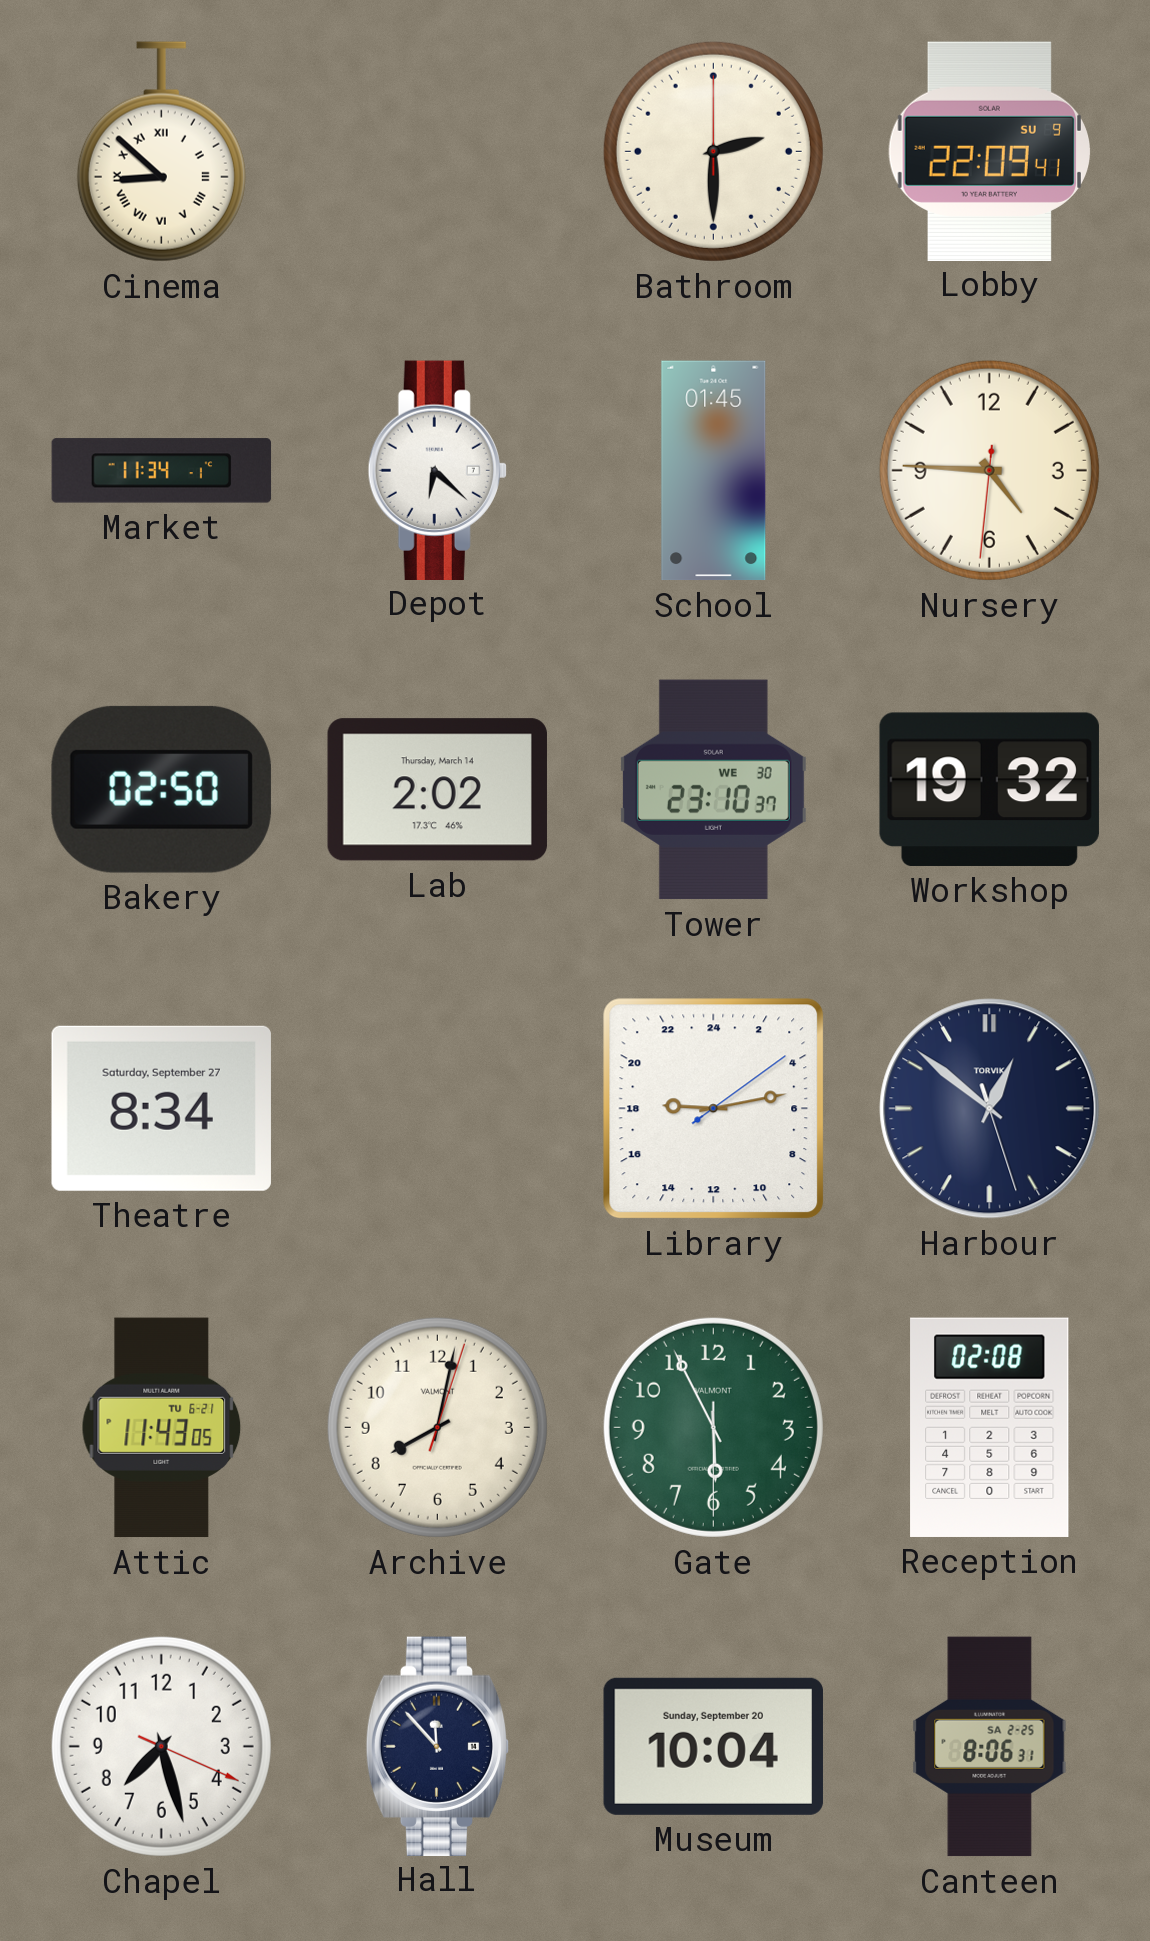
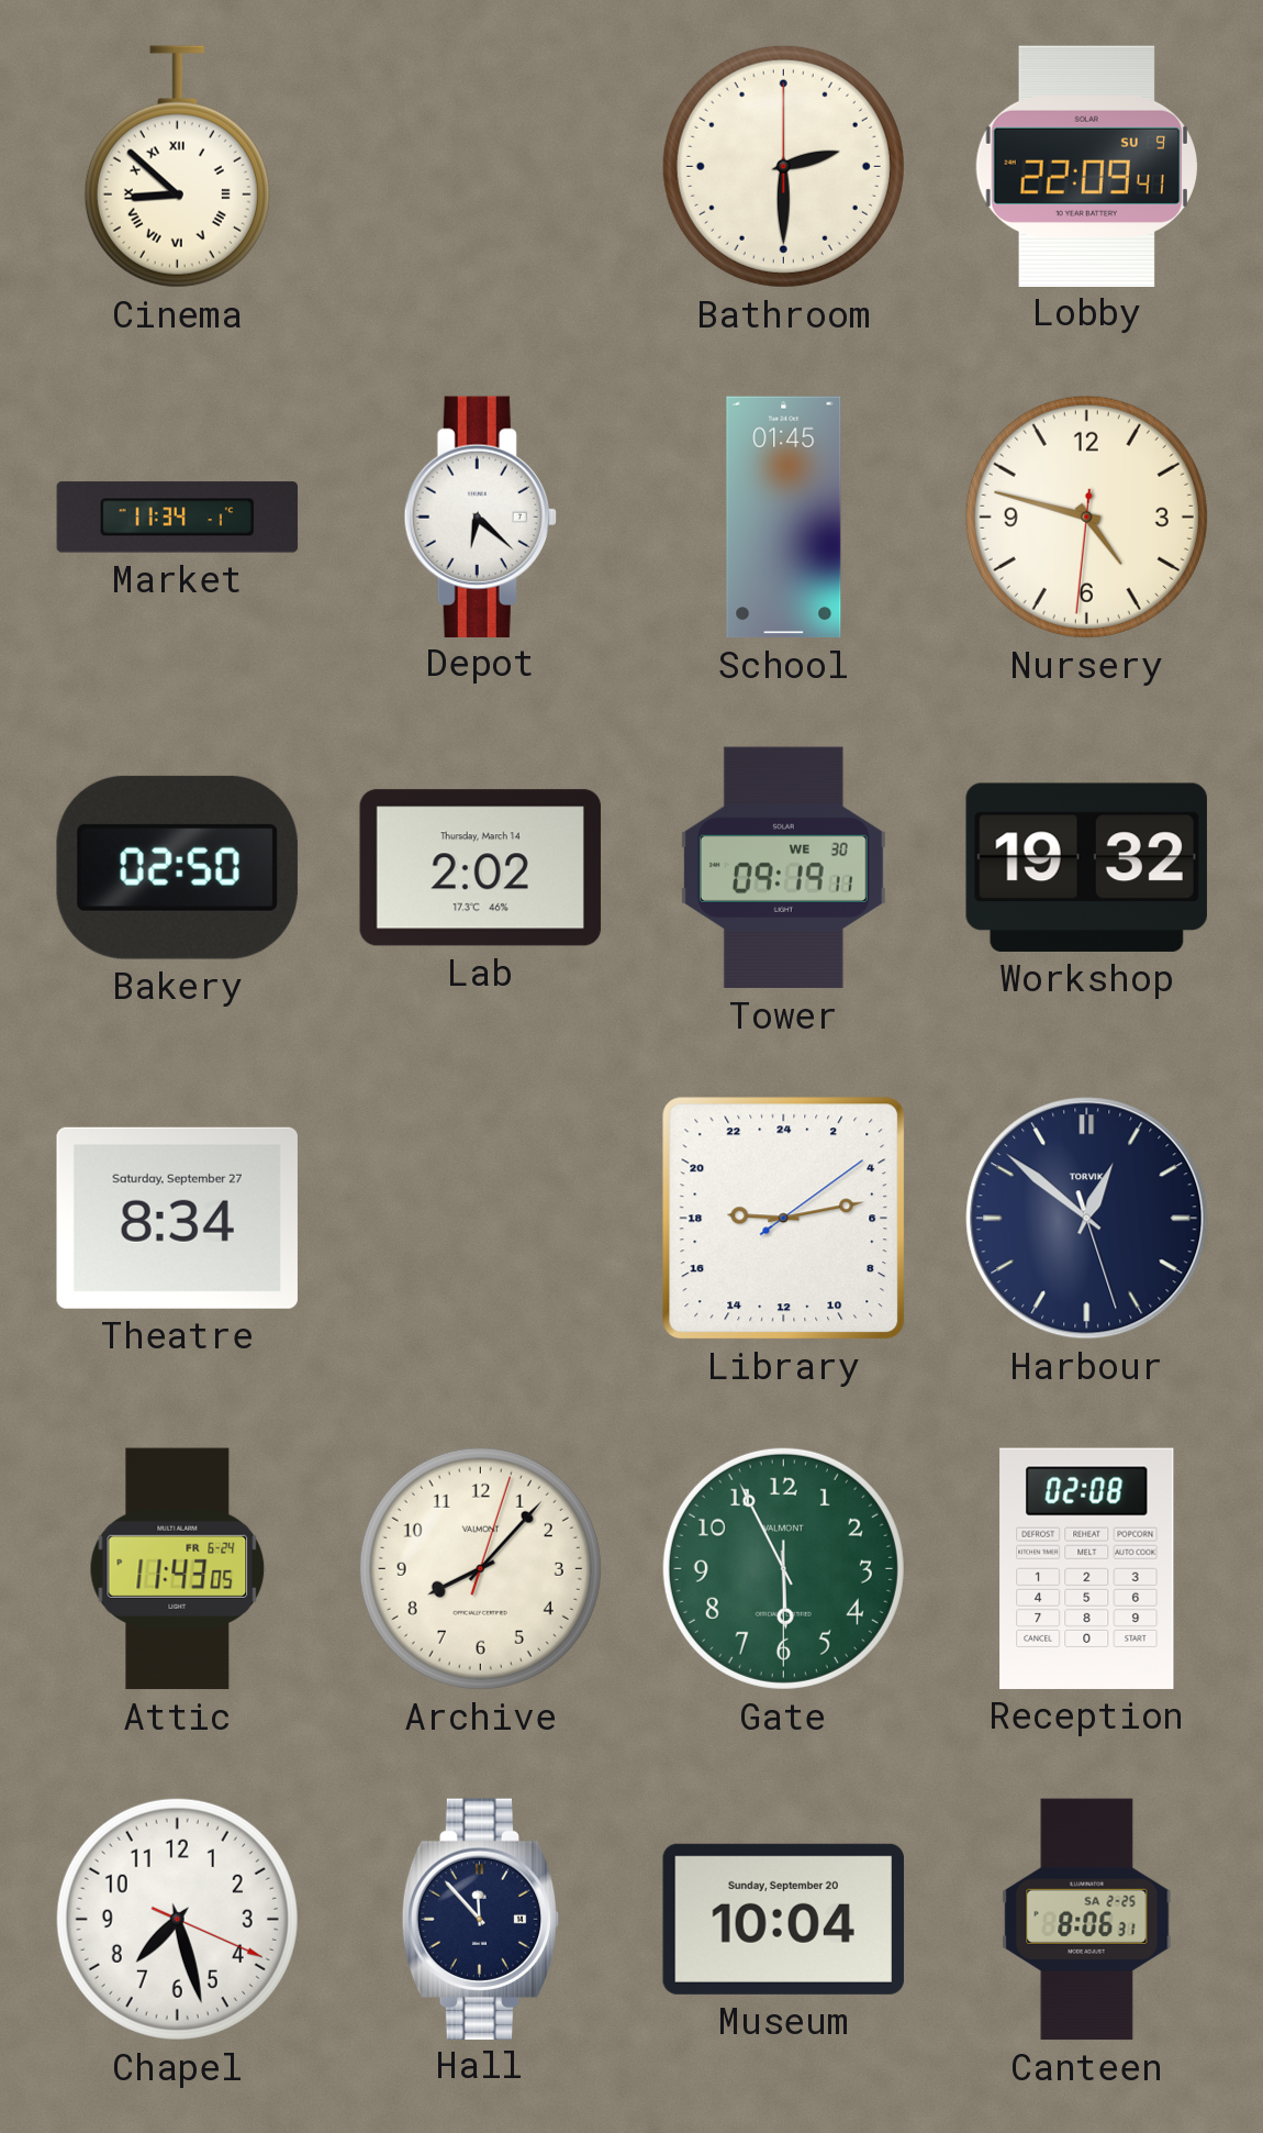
Nursery: 4:45 -> 4:47 (1086, 516)
Tower: 23:10 -> 09:19 (783, 868)
Attic date: TU 6-21 -> FR 6-24 (178, 1569)
Archive: 8:02 -> 8:07 (480, 1568)
